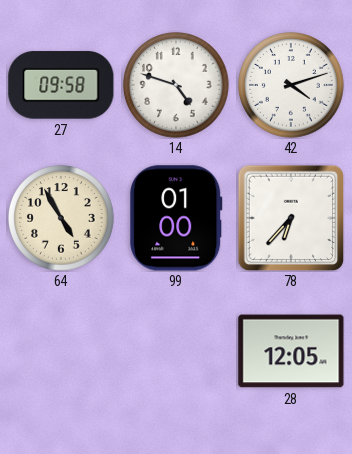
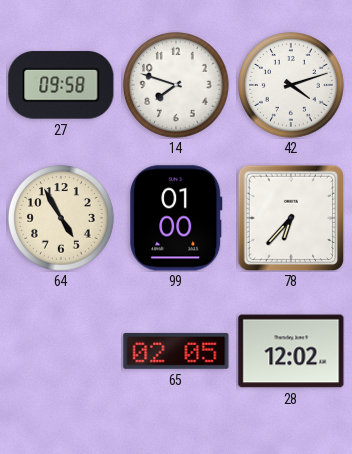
14: 4:48 -> 7:48 (177, 86)
65: none -> 02:05 (176, 351)
28: 12:05 -> 12:02 (291, 351)
